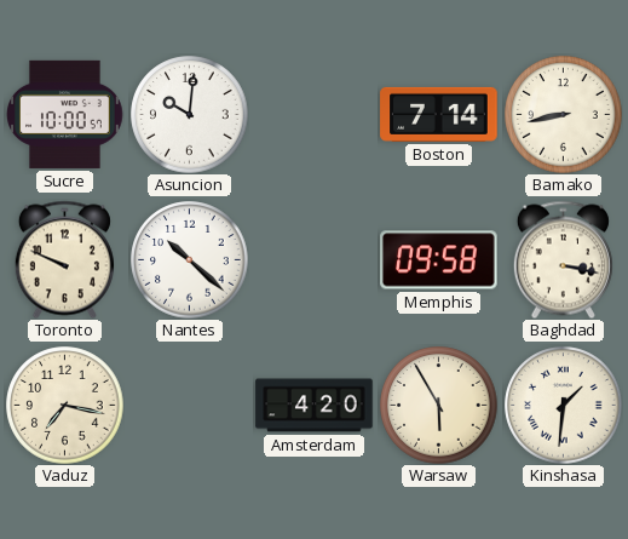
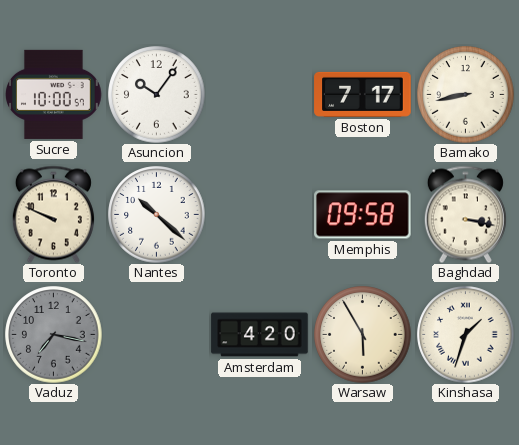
Asuncion: 10:01 -> 10:06 (157, 95)
Boston: 7:14 -> 7:17 (363, 94)
Vaduz dial: cream -> grey (54, 335)
Kinshasa: 1:31 -> 1:33 (466, 335)
